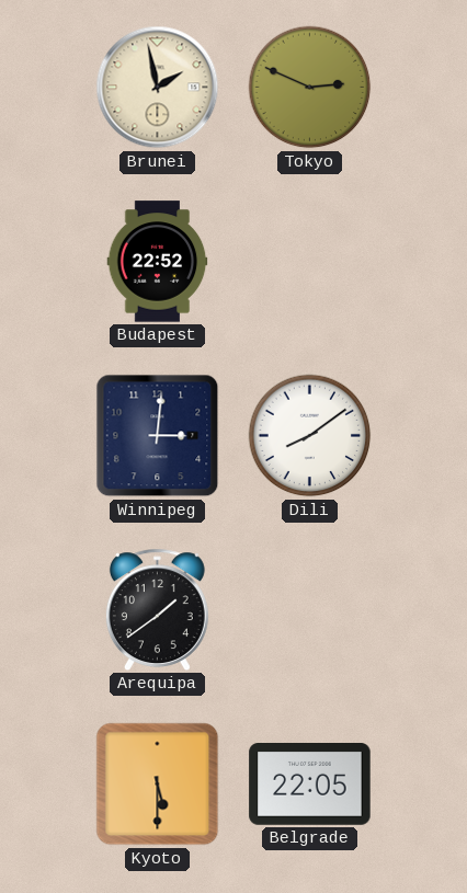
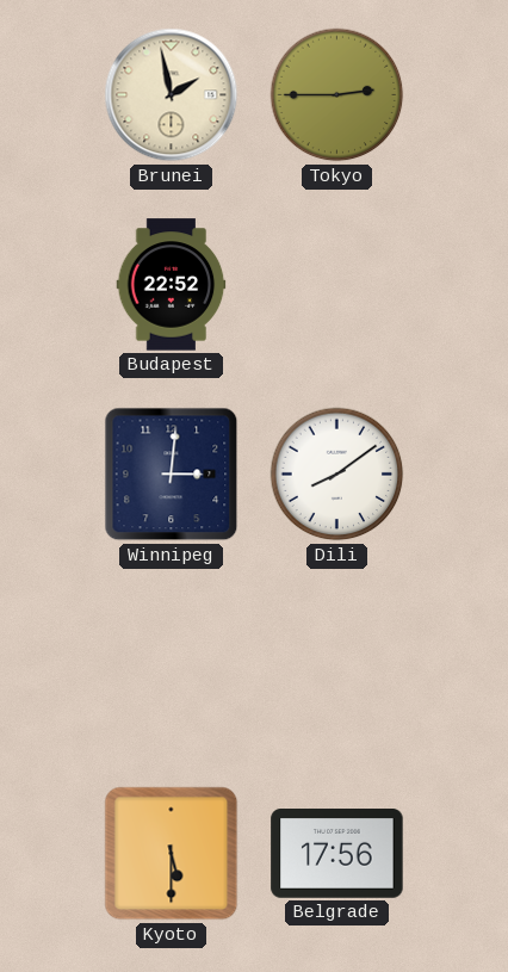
Tokyo: 2:49 -> 2:45 (337, 95)
Arequipa: 1:39 -> none (157, 609)
Belgrade: 22:05 -> 17:56 (337, 854)
